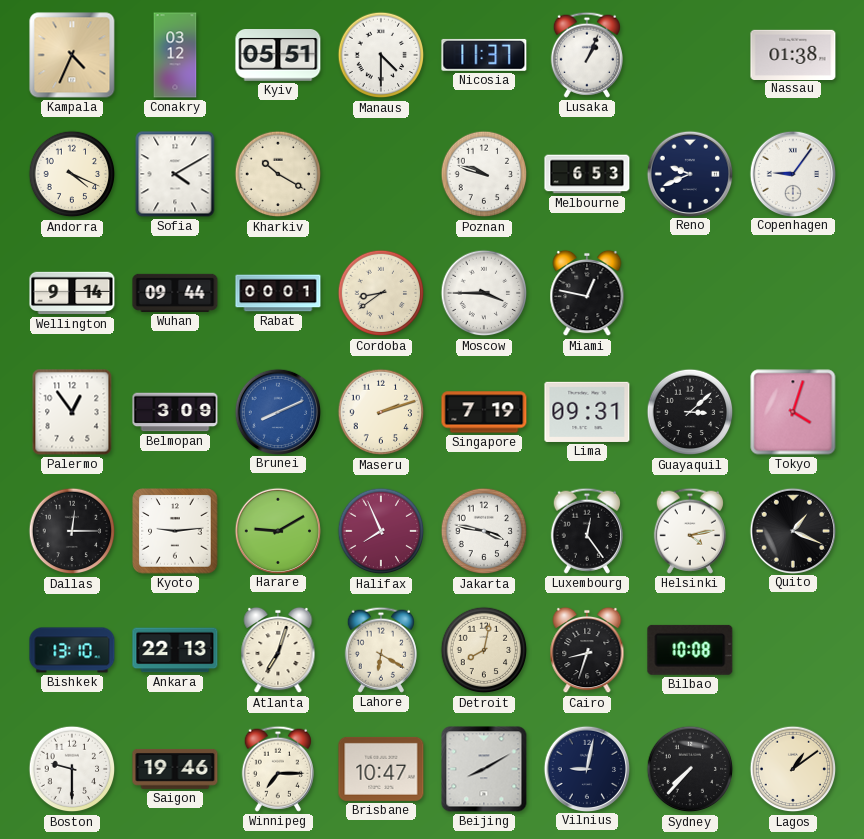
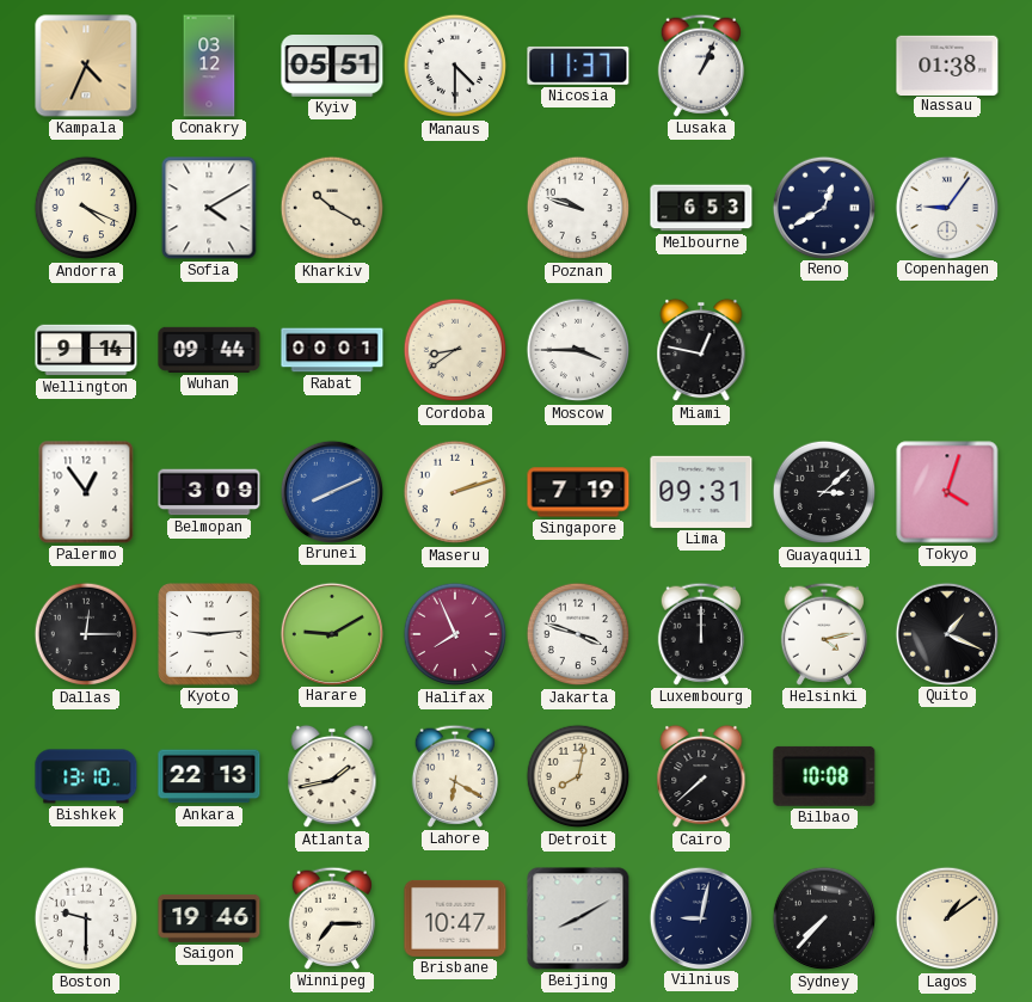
Reno: 9:41 -> 12:40 (823, 207)
Jakarta: 3:47 -> 3:48 (578, 634)
Luxembourg: 12:24 -> 12:00 (701, 634)
Atlanta: 7:03 -> 1:43 (332, 776)
Cairo: 8:33 -> 7:38 (701, 776)
